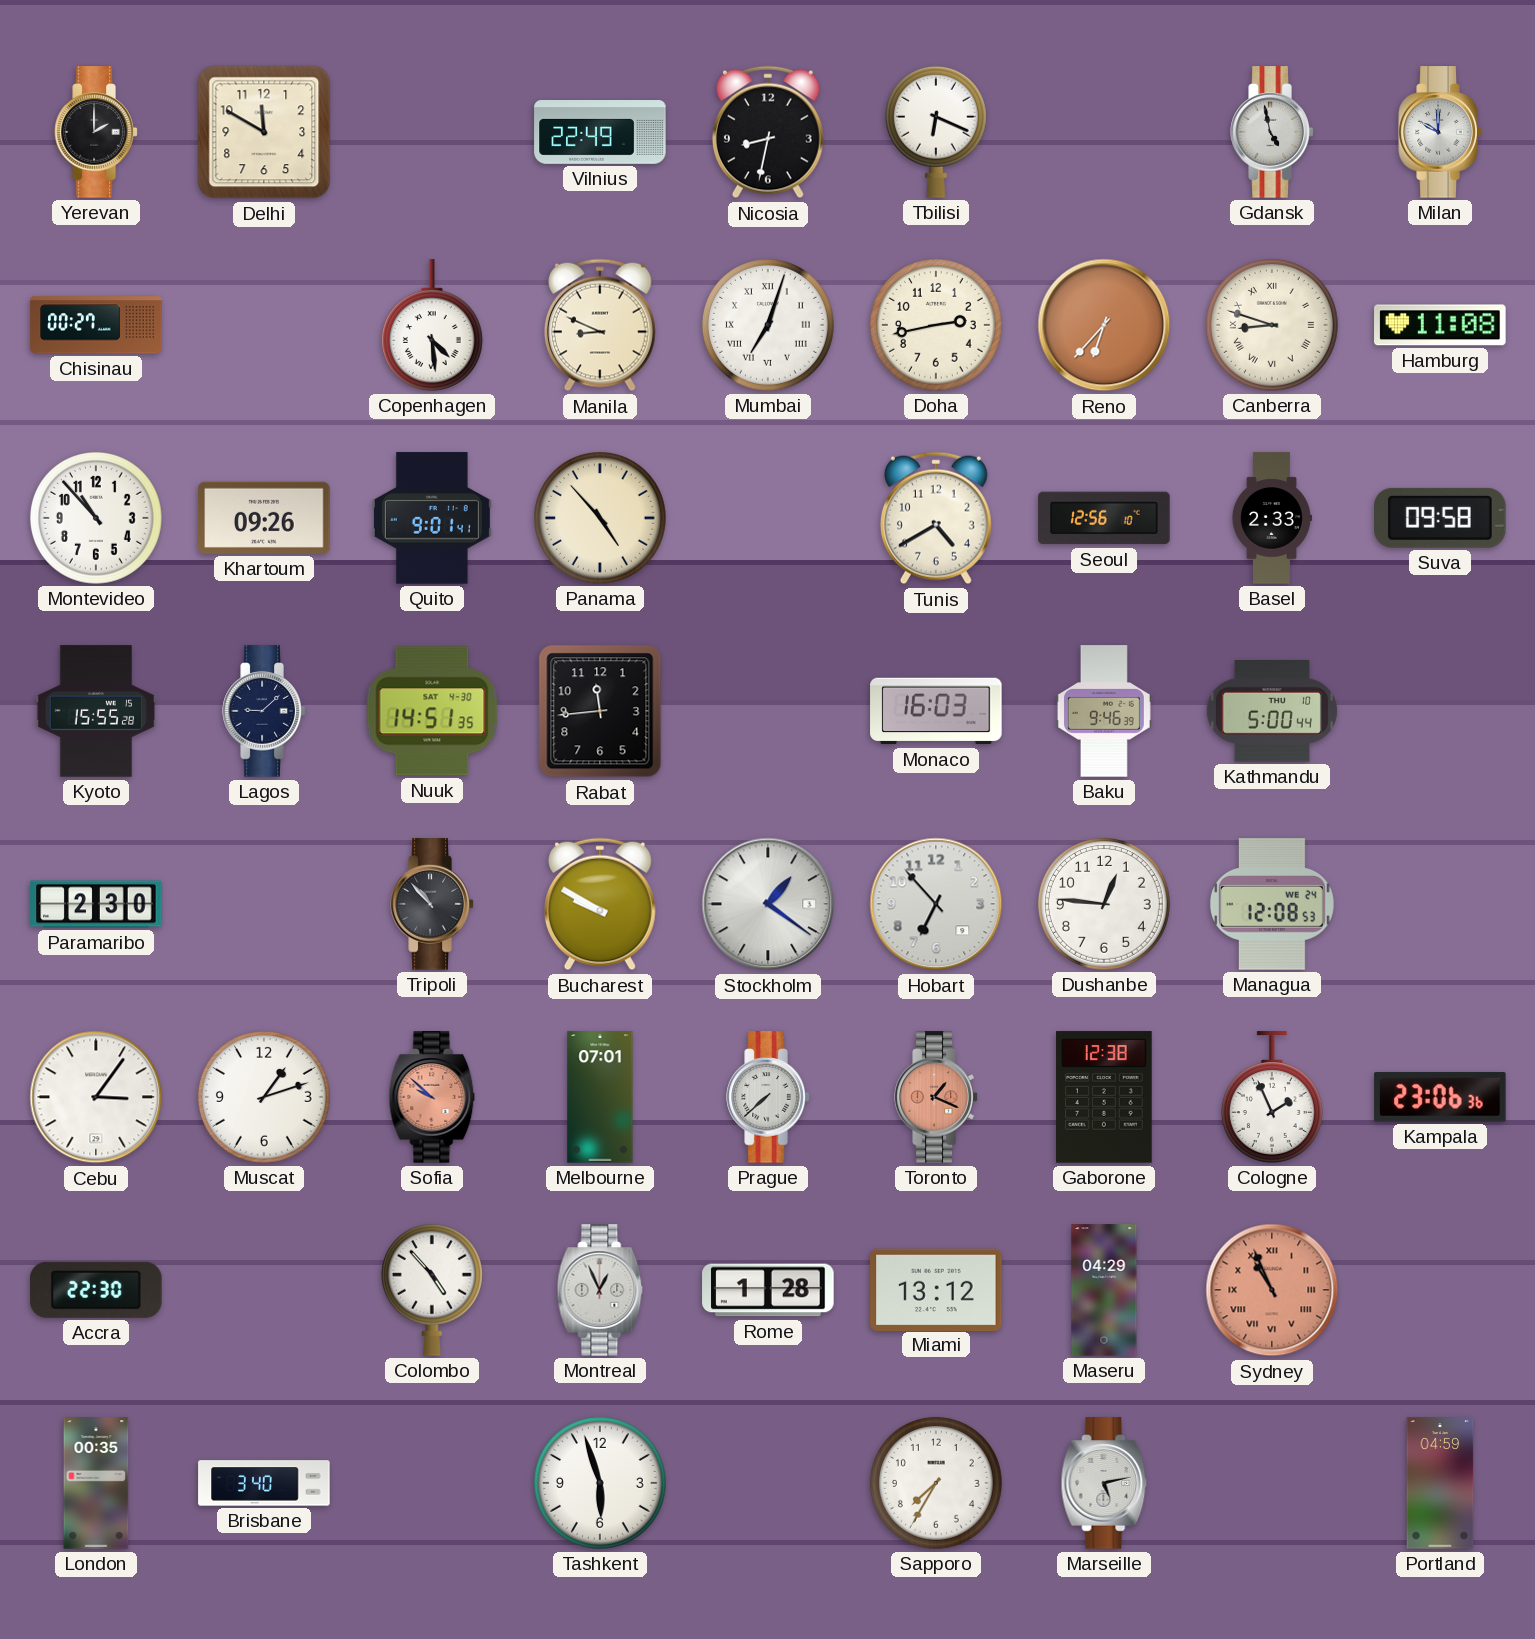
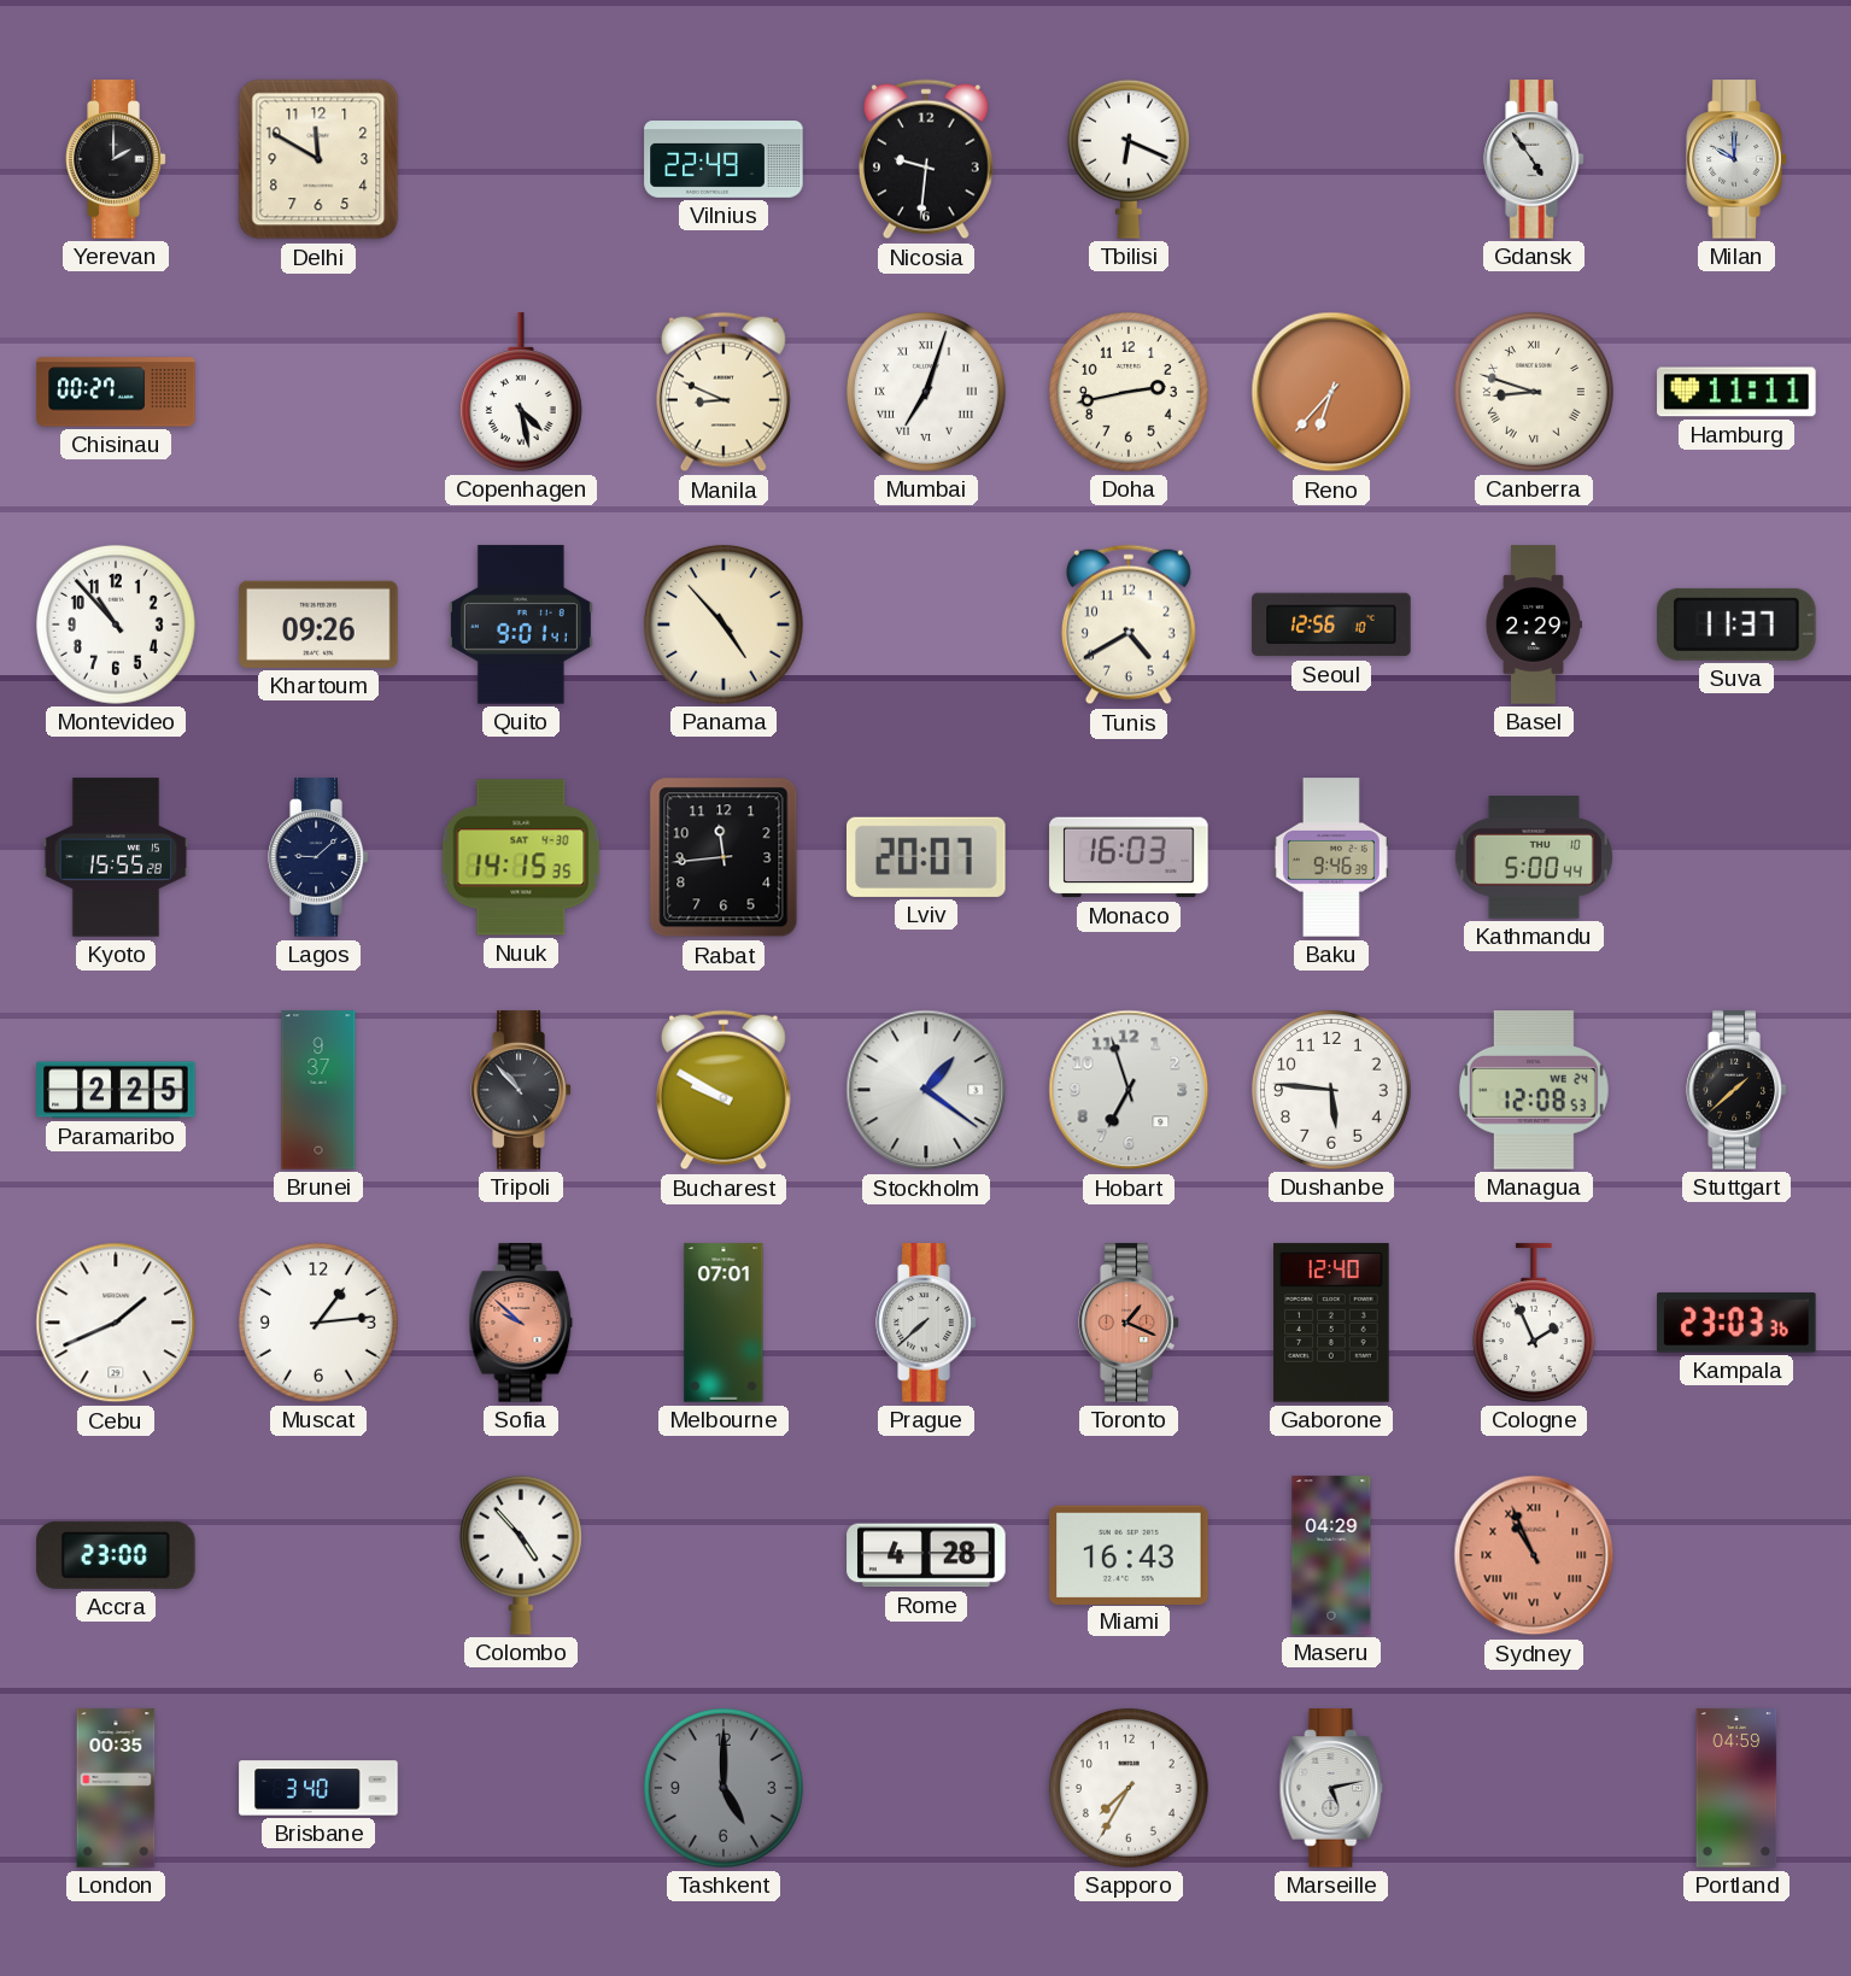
Nicosia: 8:32 -> 9:31 (926, 159)
Gdansk: 4:58 -> 4:54 (1534, 159)
Copenhagen: 4:29 -> 4:28 (521, 392)
Hamburg: 11:08 -> 11:11 (1736, 392)
Basel: 2:33 -> 2:29 (1533, 625)
Suva: 09:58 -> 11:37 (1738, 625)
Nuuk: 14:51 -> 14:15 (521, 857)
Lviv: none -> 20:07 (926, 857)
Paramaribo: 2:30 -> 2:25 (116, 1090)
Brunei: none -> 9:37 (318, 1090)
Hobart: 6:53 -> 6:57 (1129, 1090)
Dushanbe: 12:46 -> 5:46 (1331, 1090)
Stuttgart: none -> 1:38 (1736, 1090)
Cebu: 3:06 -> 1:41 (116, 1323)
Muscat: 1:12 -> 1:14 (318, 1323)
Gaborone: 12:38 -> 12:40 (1331, 1323)
Kampala: 23:06 -> 23:03 (1736, 1323)
Accra: 22:30 -> 23:00 (116, 1555)
Montreal: 12:56 -> none (600, 1290)
Rome: 1:28 -> 4:28 (926, 1555)
Miami: 13:12 -> 16:43 (1129, 1554)
Tashkent: 5:57 -> 5:00 (724, 1788)
Tashkent dial: white -> grey (724, 1788)
